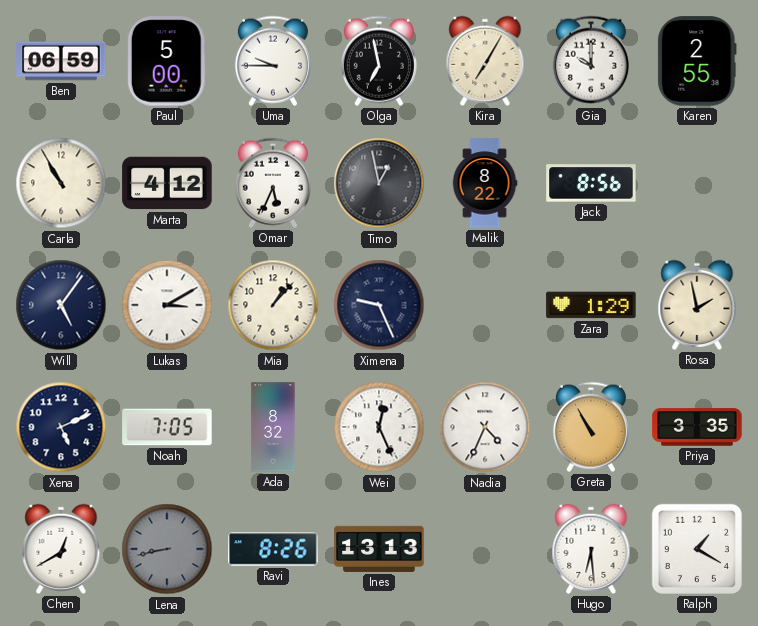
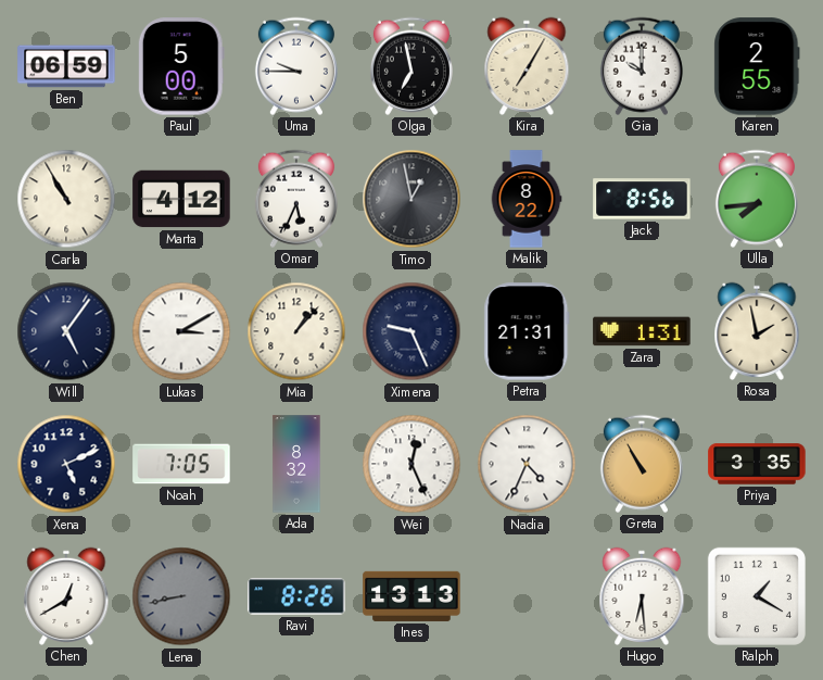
Ulla: none -> 7:44 (757, 199)
Petra: none -> 21:31 (527, 331)
Zara: 1:29 -> 1:31 (642, 331)
